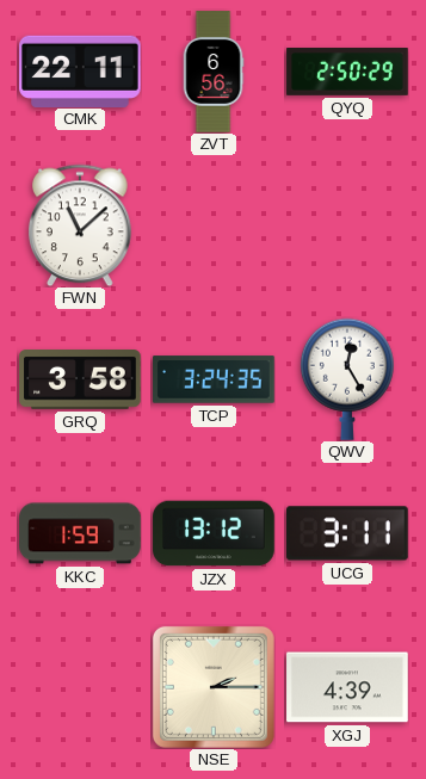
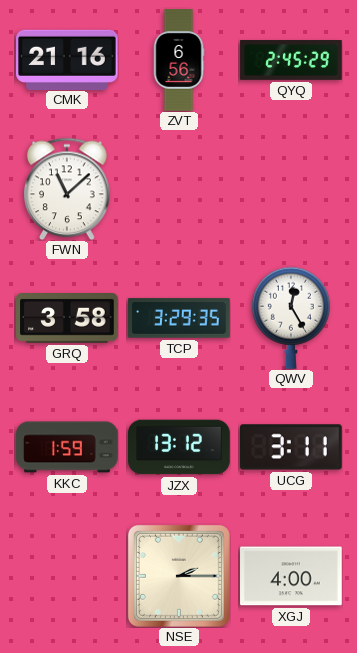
CMK: 22:11 -> 21:16 (67, 59)
QYQ: 2:50 -> 2:45 (291, 61)
TCP: 3:24 -> 3:29 (179, 318)
XGJ: 4:39 -> 4:00 (291, 576)
